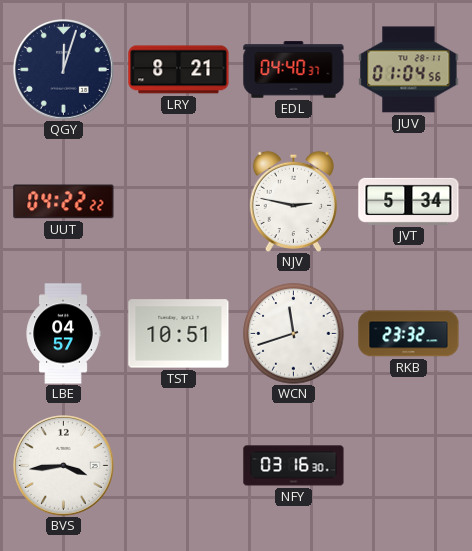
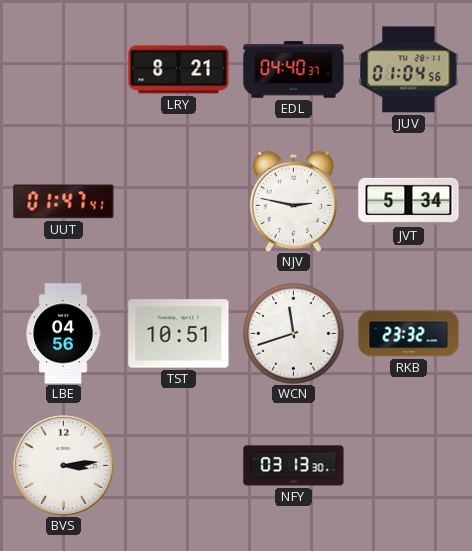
QGY: 12:03 -> none (64, 70)
UUT: 04:22 -> 01:47 (64, 202)
LBE: 04:57 -> 04:56 (63, 334)
BVS: 3:44 -> 3:14 (64, 466)
NFY: 03:16 -> 03:13 (294, 466)
